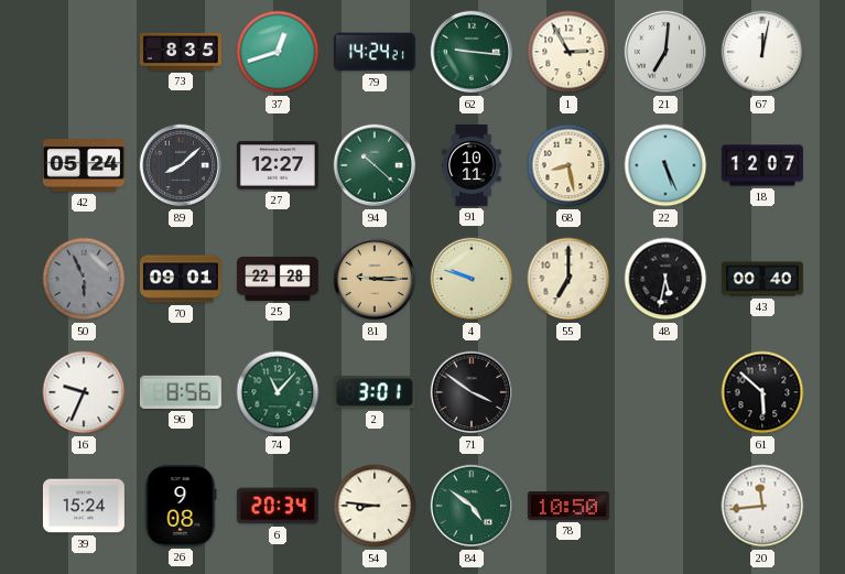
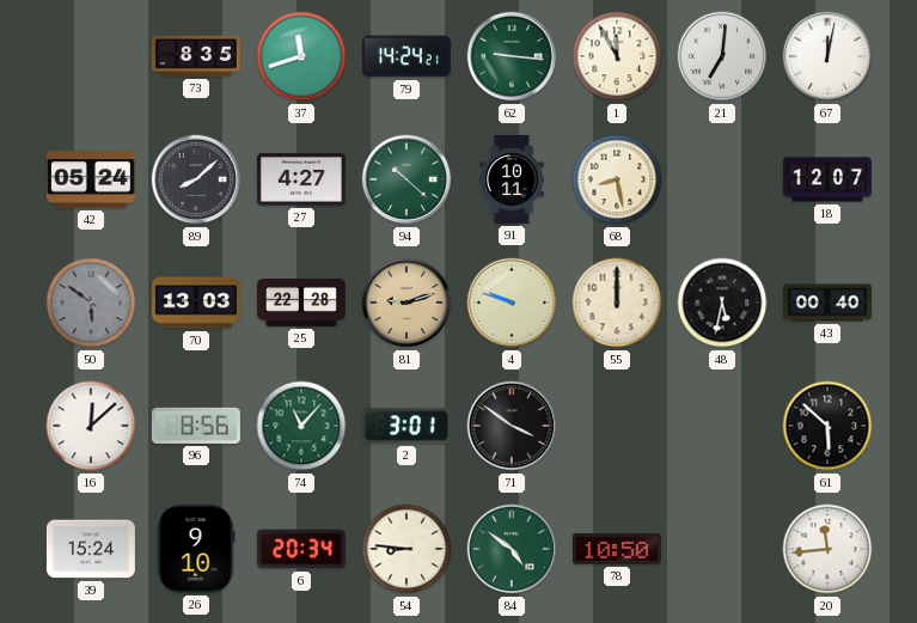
37: 12:42 -> 11:42 (301, 56)
1: 2:55 -> 11:55 (617, 56)
27: 12:27 -> 4:27 (301, 179)
22: 5:26 -> none (665, 165)
50: 5:56 -> 5:51 (91, 303)
70: 09:01 -> 13:03 (196, 303)
81: 9:15 -> 9:12 (406, 303)
55: 7:00 -> 12:00 (617, 303)
16: 9:34 -> 12:08 (91, 426)
26: 9:08 -> 9:10 (196, 549)
